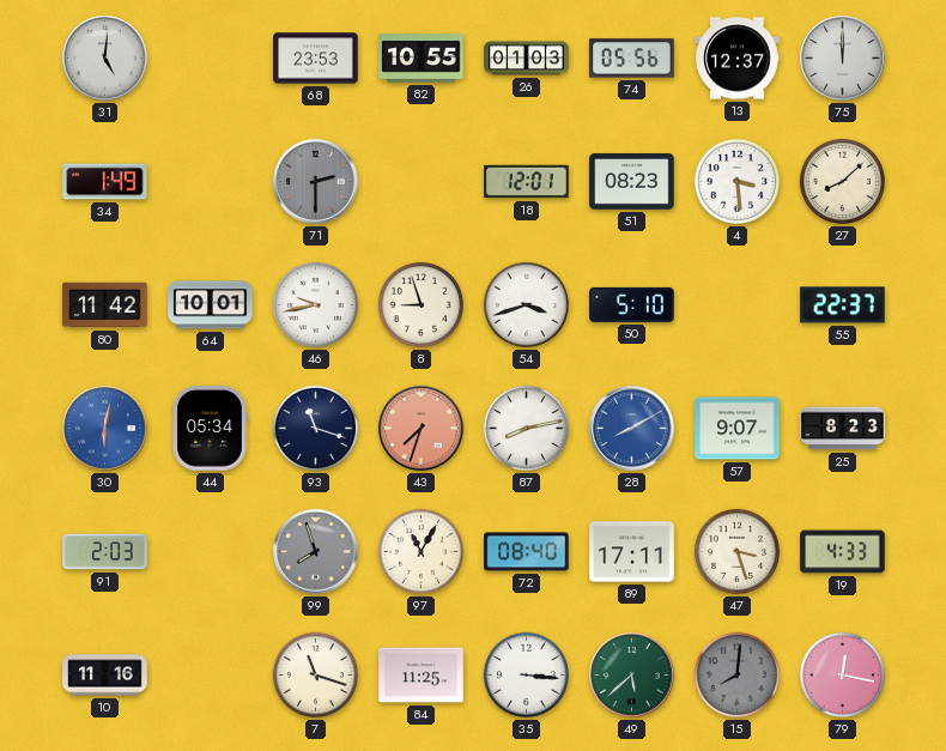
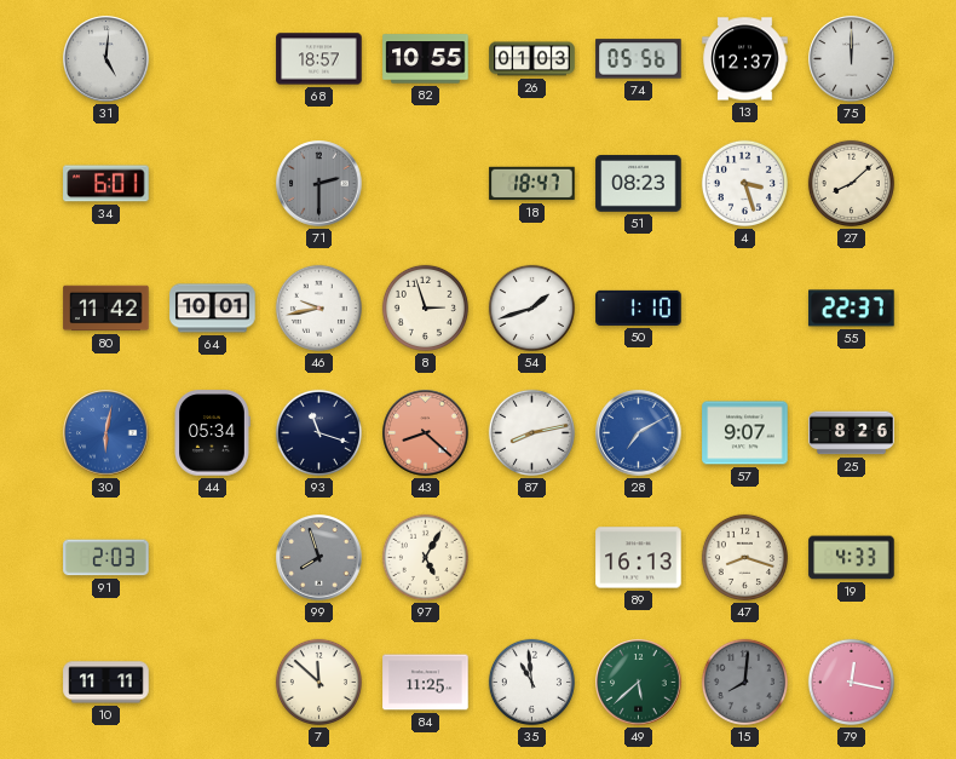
68: 23:53 -> 18:57 (319, 59)
34: 1:49 -> 6:01 (106, 184)
18: 12:01 -> 18:47 (532, 184)
4: 3:29 -> 3:27 (744, 183)
8: 8:57 -> 2:57 (425, 307)
54: 3:42 -> 1:42 (531, 307)
50: 5:10 -> 1:10 (639, 307)
43: 7:33 -> 8:22 (426, 433)
28: 8:10 -> 7:10 (639, 433)
25: 8:23 -> 8:26 (852, 433)
97: 11:05 -> 5:05 (425, 557)
72: 08:40 -> none (527, 552)
89: 17:11 -> 16:13 (639, 558)
47: 3:27 -> 8:18 (744, 557)
10: 11:16 -> 11:11 (106, 683)
7: 11:18 -> 11:52 (318, 682)
35: 3:16 -> 10:59 (531, 682)
